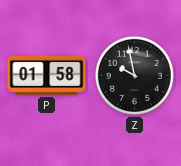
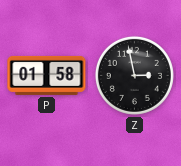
Z: 9:58 -> 2:58 (134, 75)
